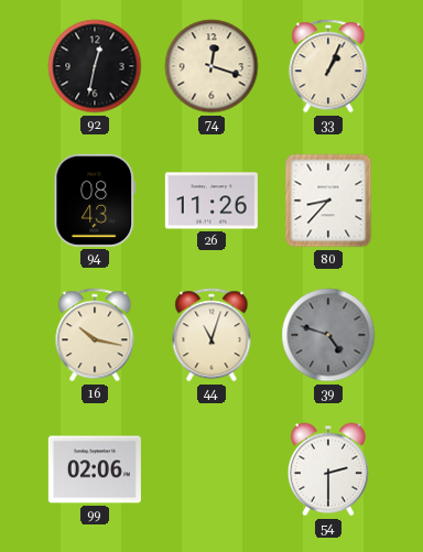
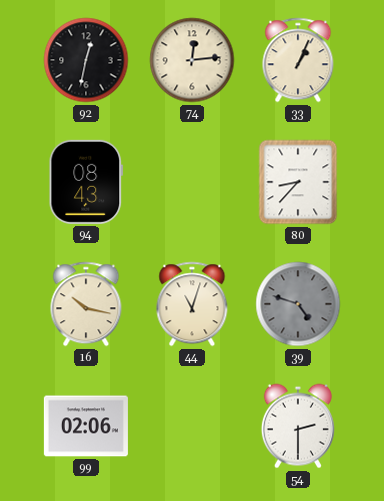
74: 12:18 -> 12:14 (192, 60)
26: 11:26 -> none (211, 201)
